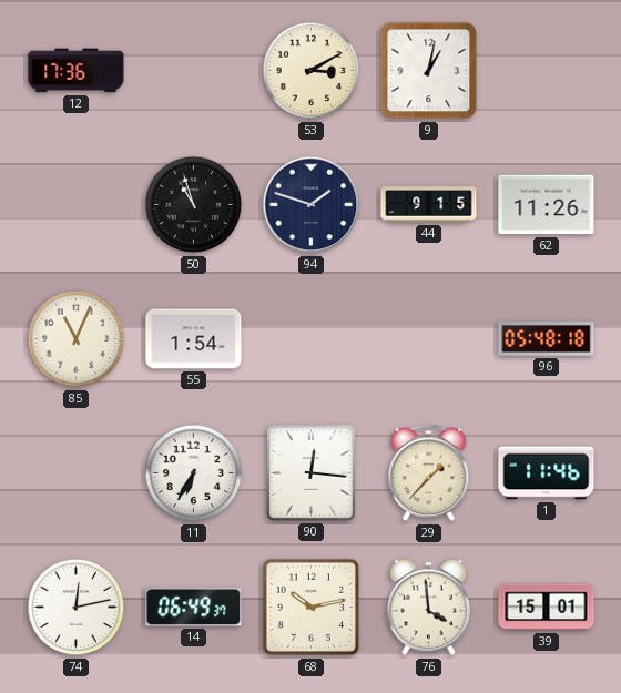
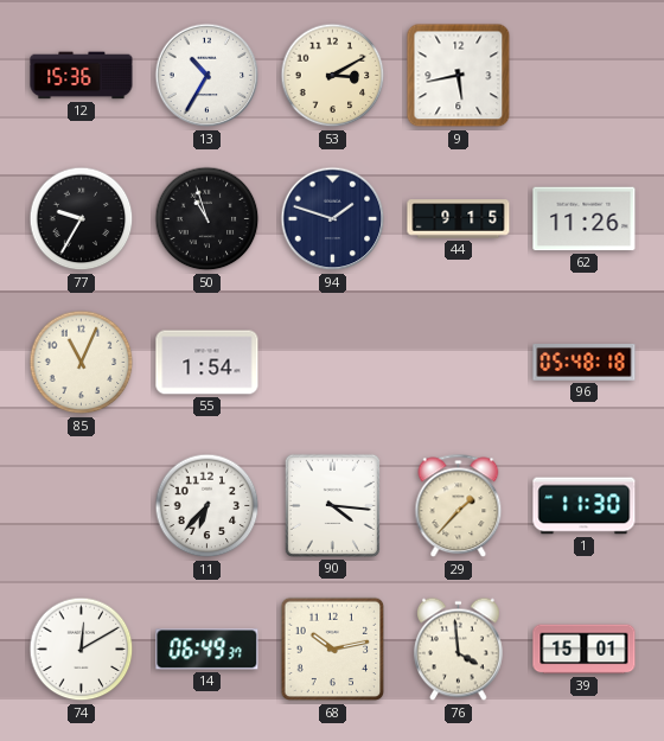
12: 17:36 -> 15:36 (82, 76)
13: none -> 10:35 (207, 76)
9: 1:02 -> 5:43 (459, 76)
77: none -> 9:35 (82, 219)
11: 6:35 -> 6:37 (207, 506)
90: 12:16 -> 4:16 (332, 505)
1: 11:46 -> 11:30 (585, 506)
74: 12:13 -> 12:10 (82, 650)
